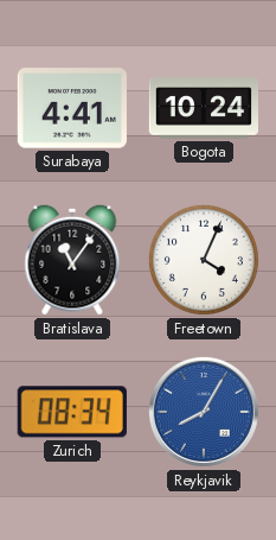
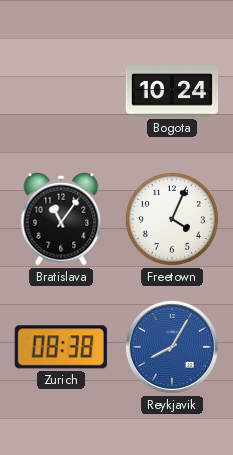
Surabaya: 4:41 -> none (71, 108)
Zurich: 08:34 -> 08:38 (61, 347)
